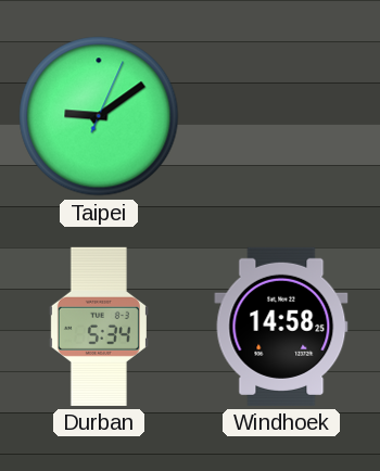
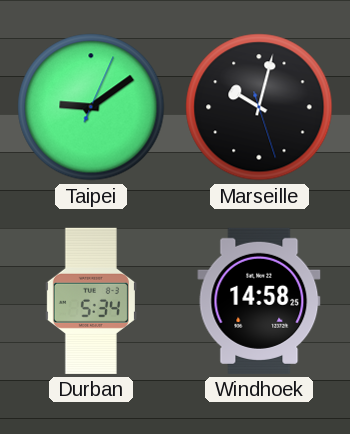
Marseille: none -> 10:02 (259, 107)
